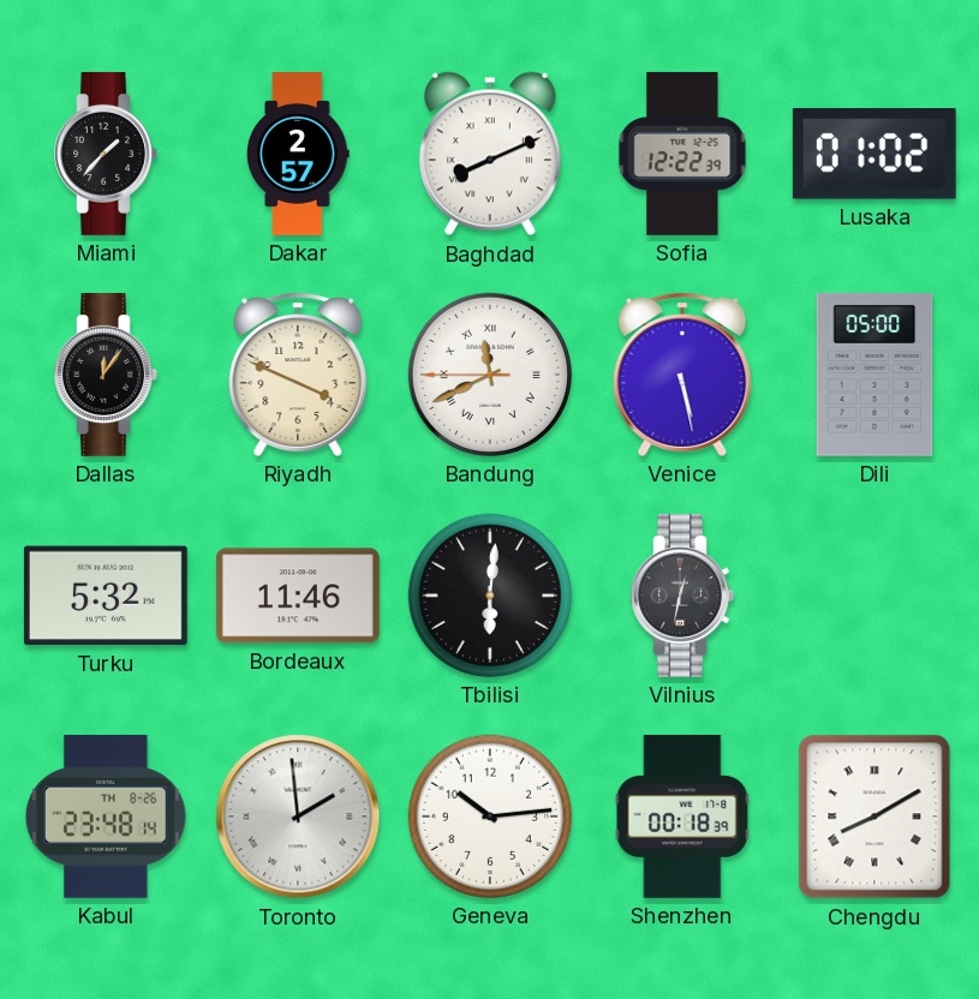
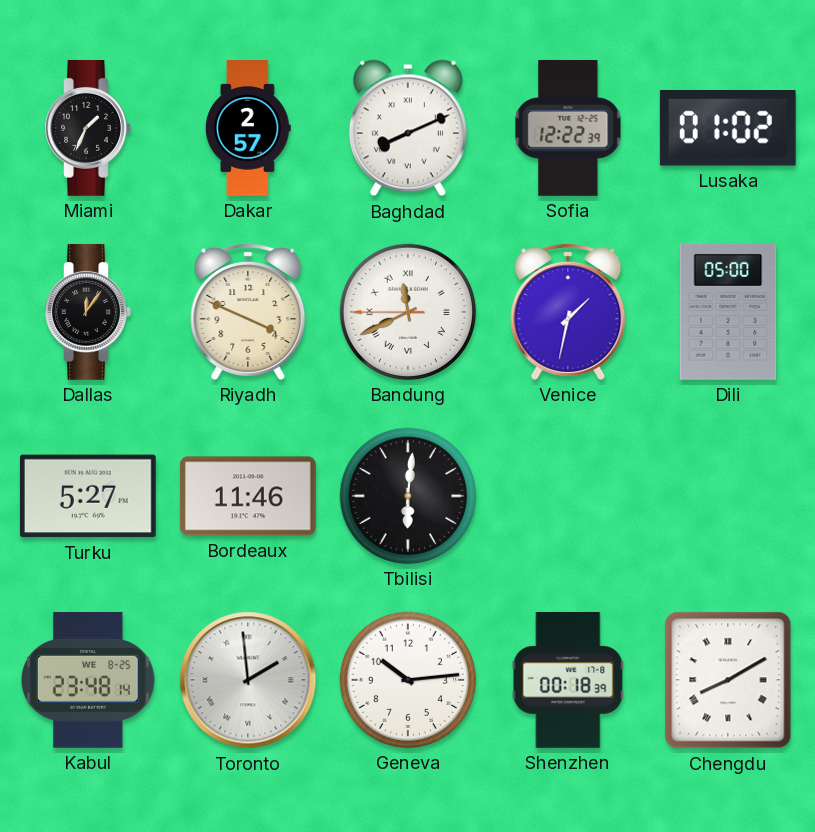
Miami: 1:37 -> 1:34 (88, 128)
Venice: 5:28 -> 1:32 (568, 311)
Turku: 5:32 -> 5:27 (88, 496)
Vilnius: 12:32 -> none (682, 596)
Kabul date: TH 8-26 -> WE 8-25 (89, 680)
